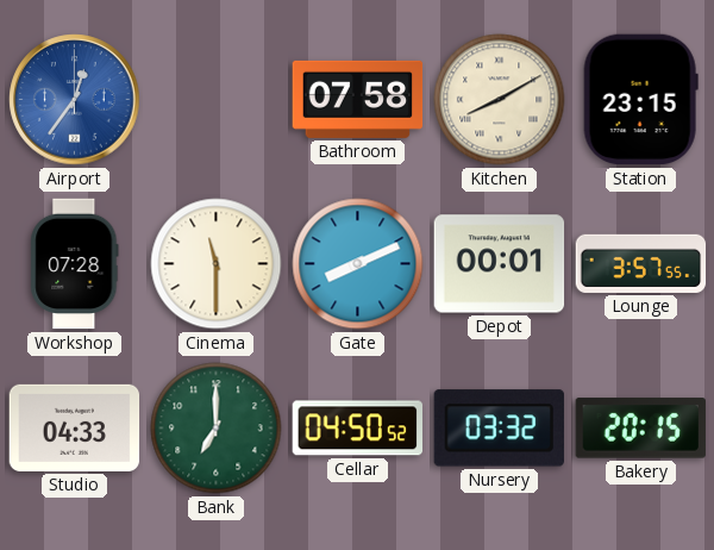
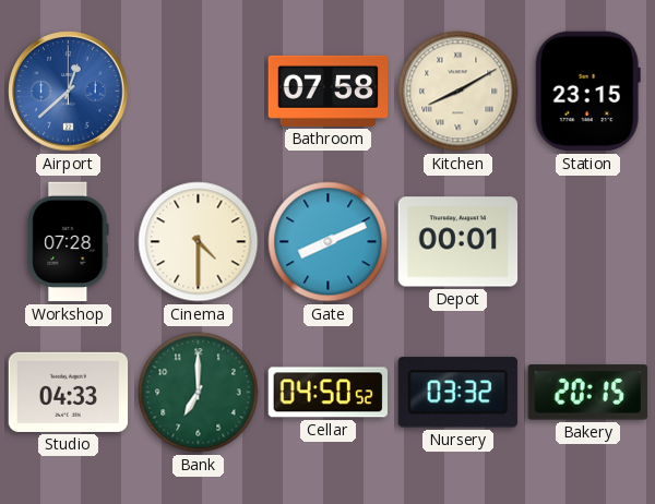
Airport: 12:36 -> 12:38 (69, 92)
Cinema: 11:30 -> 4:30 (199, 242)
Lounge: 3:57 -> none (641, 263)
